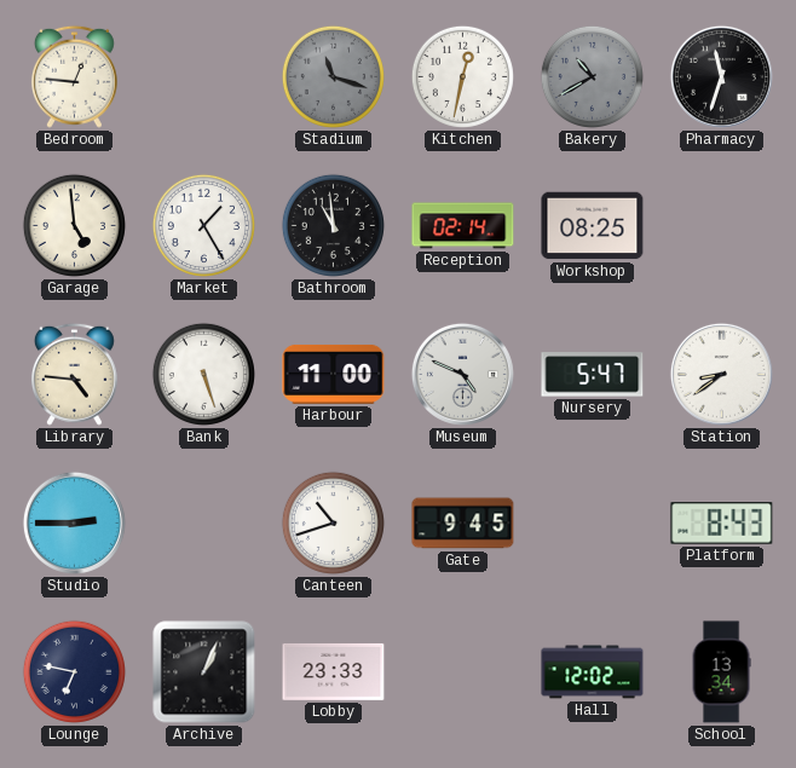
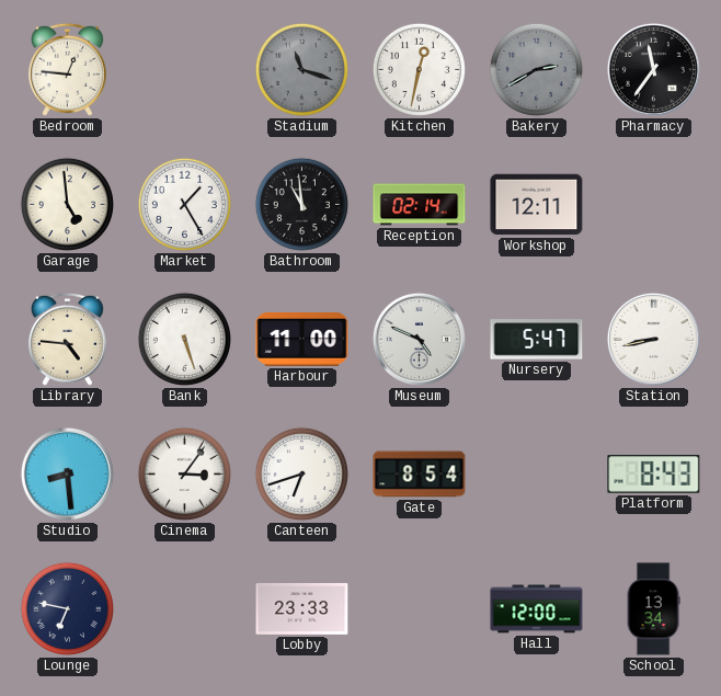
Bakery: 10:40 -> 2:40 (536, 69)
Pharmacy: 11:33 -> 11:36 (653, 69)
Workshop: 08:25 -> 12:11 (537, 205)
Station: 8:39 -> 8:43 (653, 339)
Studio: 2:45 -> 8:29 (67, 473)
Cinema: none -> 3:06 (184, 473)
Canteen: 10:42 -> 6:42 (301, 473)
Gate: 9:45 -> 8:54 (420, 475)
Archive: 1:04 -> none (204, 672)
Hall: 12:02 -> 12:00 (537, 609)
